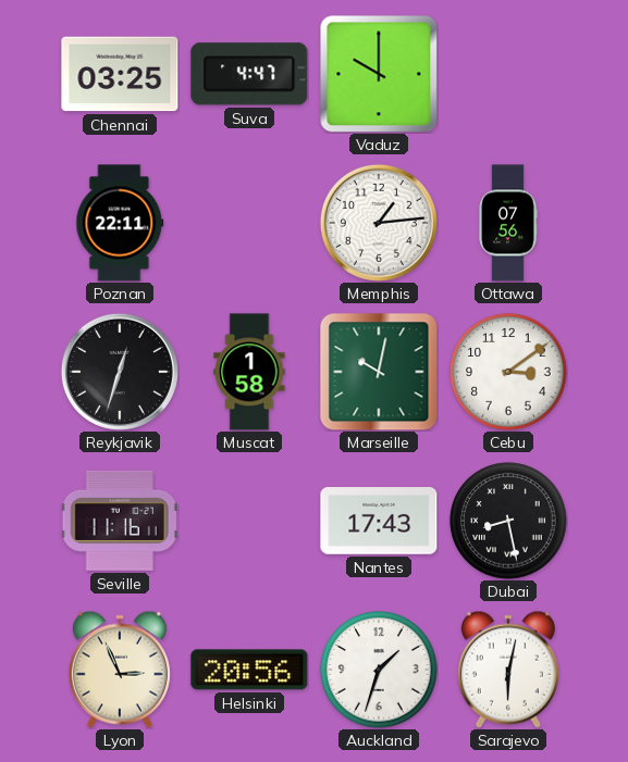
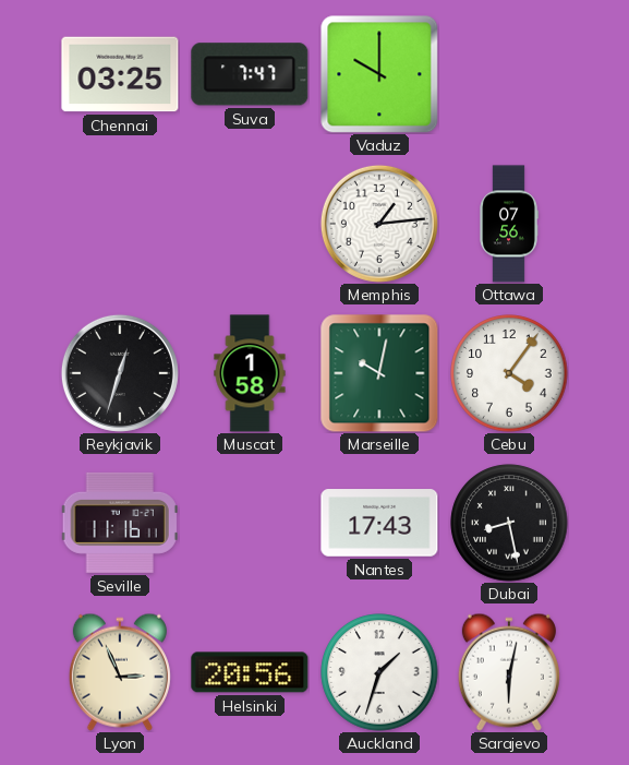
Suva: 4:47 -> 7:47 (250, 74)
Poznan: 22:11 -> none (120, 223)
Cebu: 3:09 -> 4:06 (509, 373)
